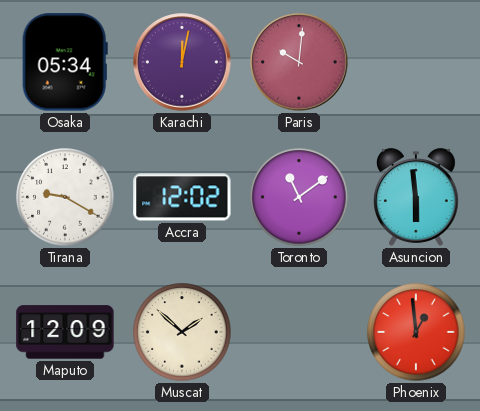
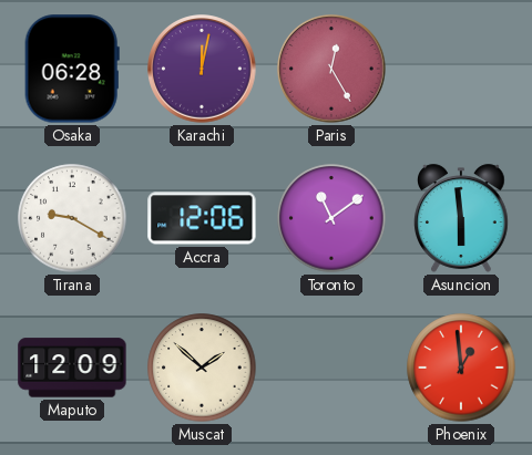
Osaka: 05:34 -> 06:28 (72, 69)
Paris: 10:01 -> 12:25 (331, 69)
Accra: 12:02 -> 12:06 (202, 218)
